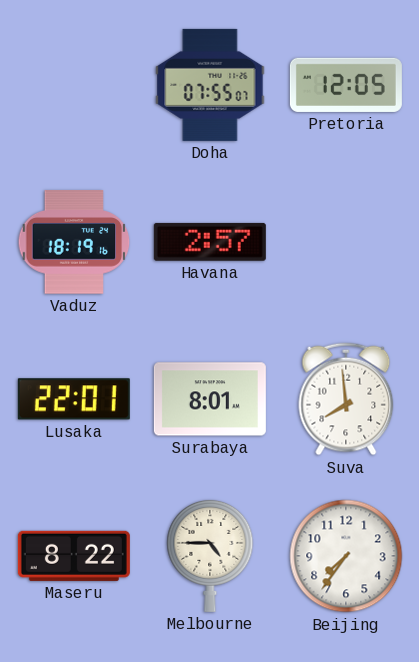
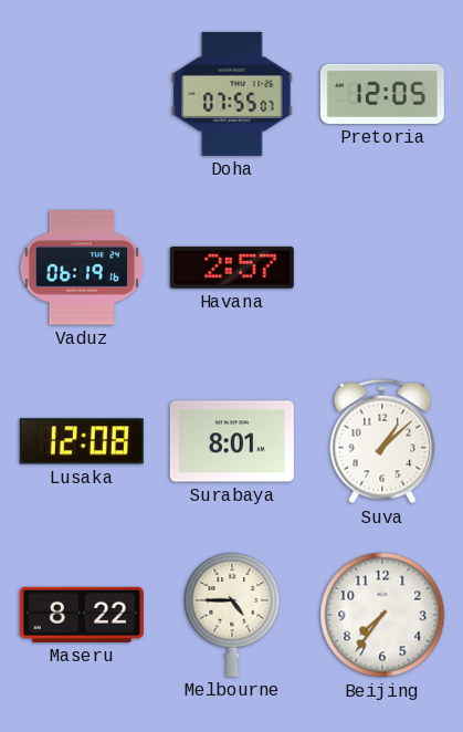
Vaduz: 18:19 -> 06:19 (82, 268)
Lusaka: 22:01 -> 12:08 (82, 441)
Suva: 7:59 -> 1:08 (382, 441)
